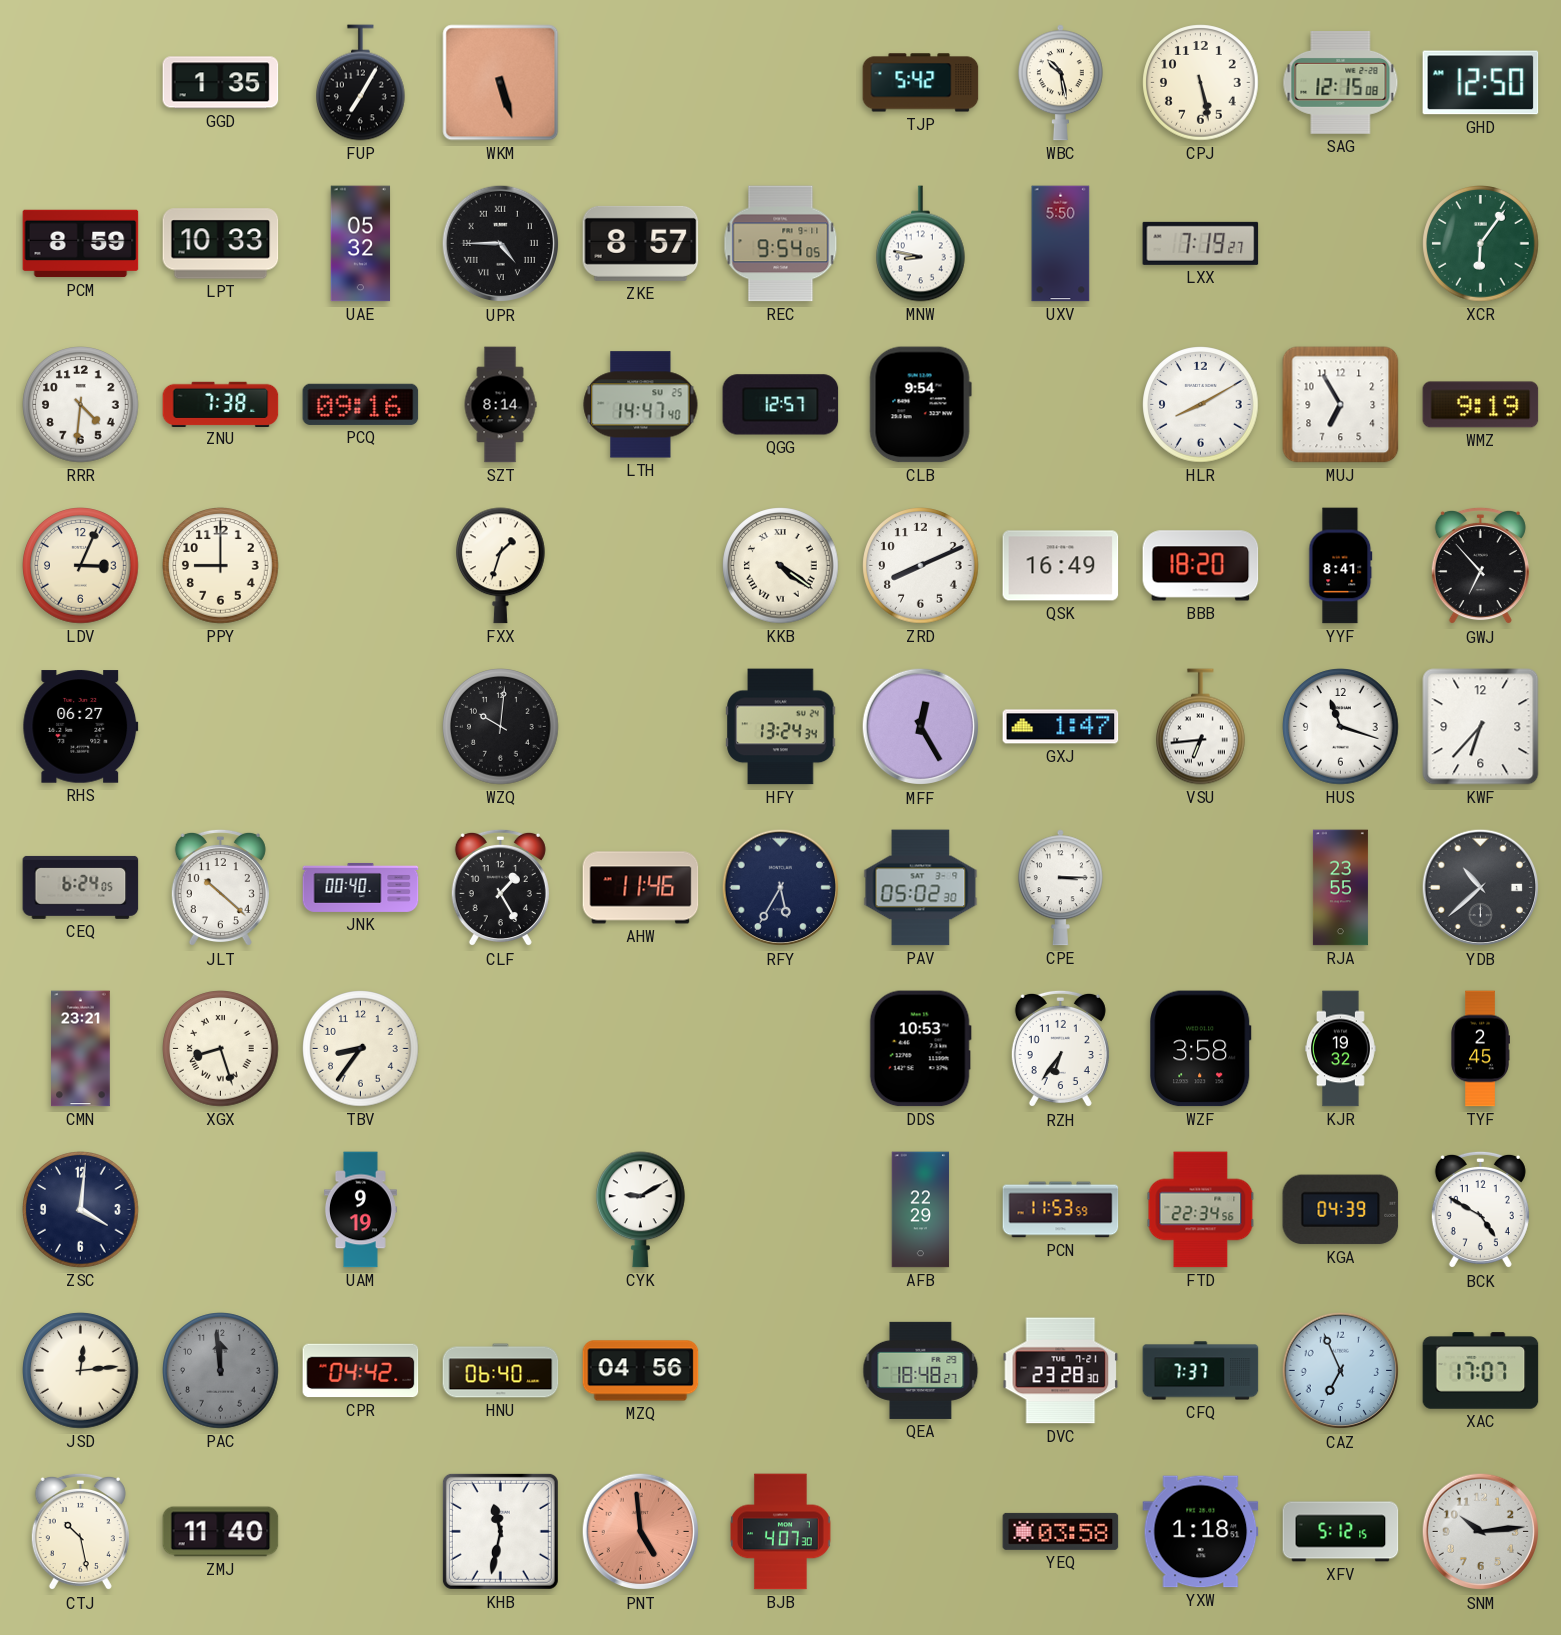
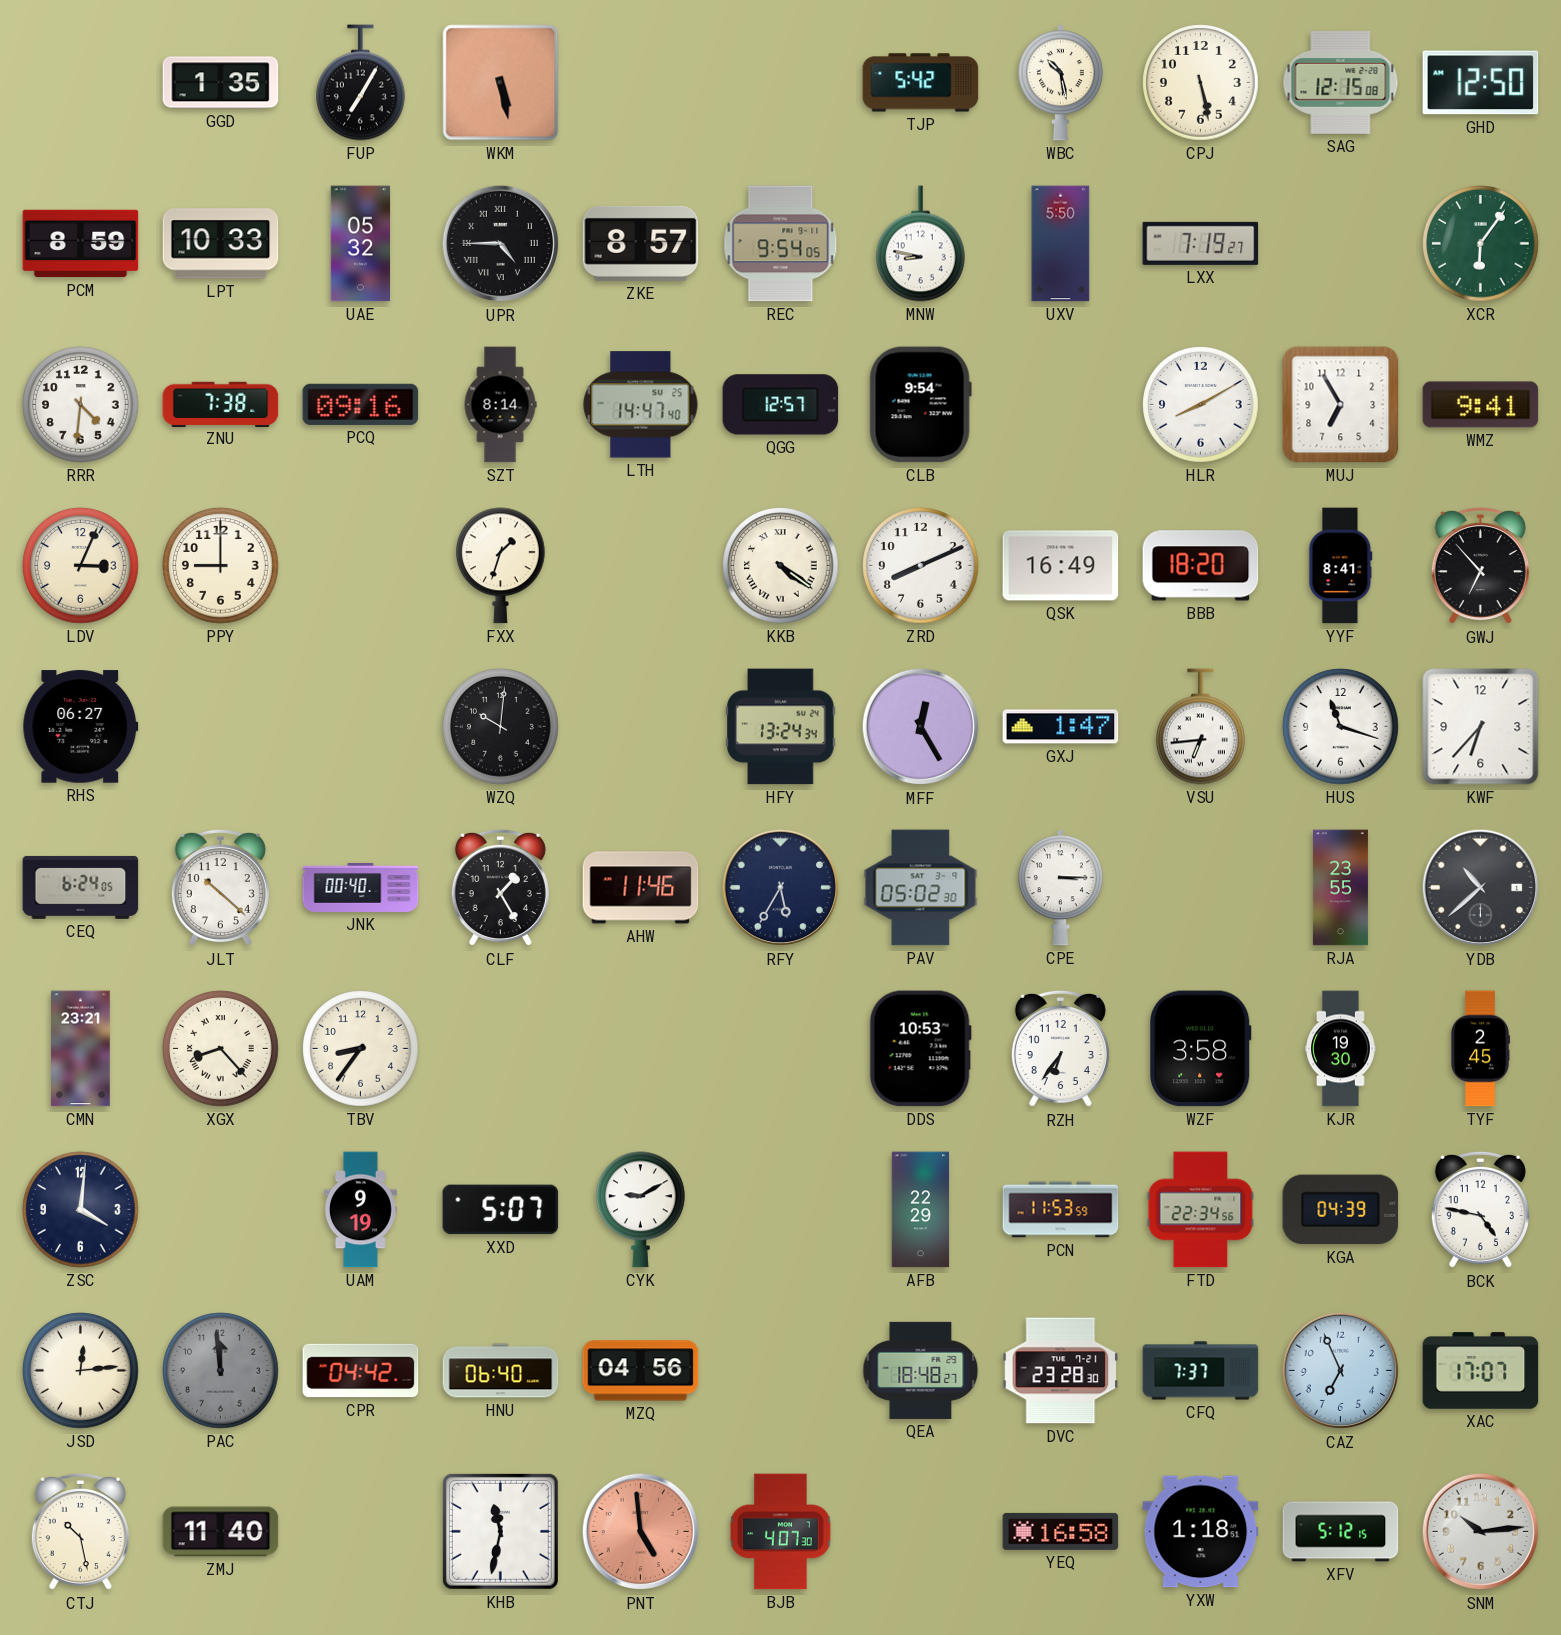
WKM: 5:27 -> 5:28 (501, 83)
WMZ: 9:19 -> 9:41 (1481, 405)
XGX: 8:27 -> 8:23 (221, 1049)
KJR: 19:32 -> 19:30 (1341, 1049)
XXD: none -> 5:07 (501, 1210)
BCK: 4:50 -> 4:47 (1480, 1210)
YEQ: 03:58 -> 16:58 (1061, 1531)
